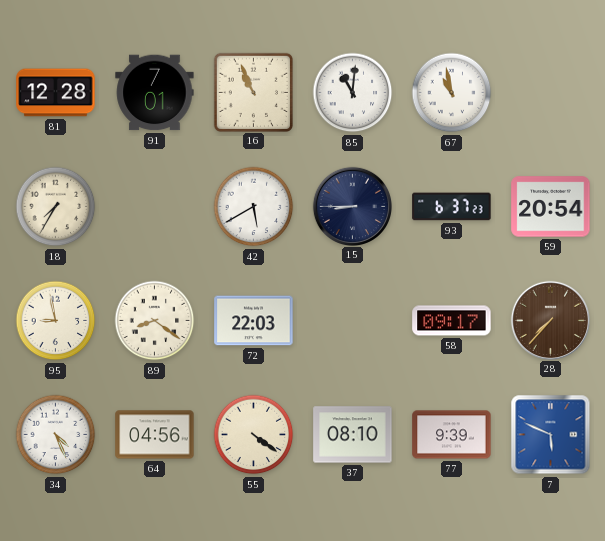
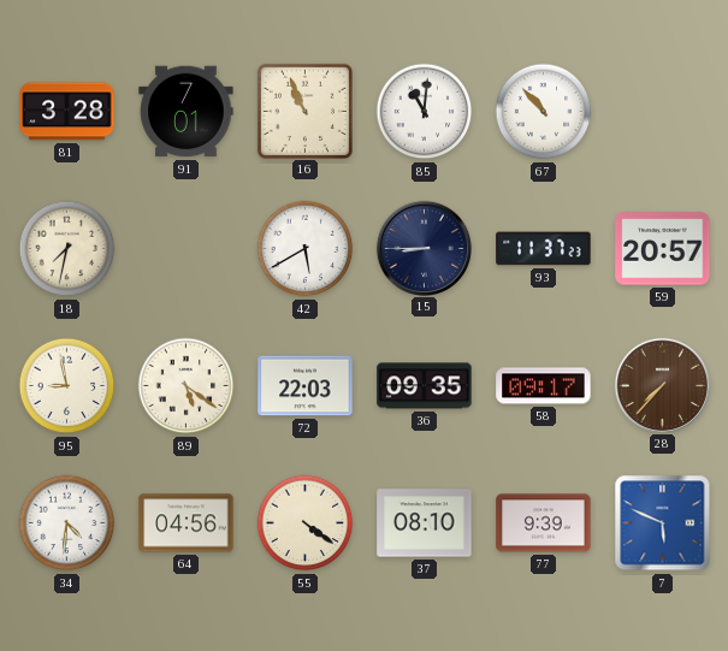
81: 12:28 -> 3:28 (67, 112)
67: 10:58 -> 10:53 (544, 112)
18: 7:35 -> 7:32 (67, 249)
93: 6:37 -> 11:37 (544, 249)
59: 20:54 -> 20:57 (663, 249)
89: 8:21 -> 5:21 (187, 386)
36: none -> 09:35 (425, 386)
34: 4:26 -> 4:31 (67, 523)
